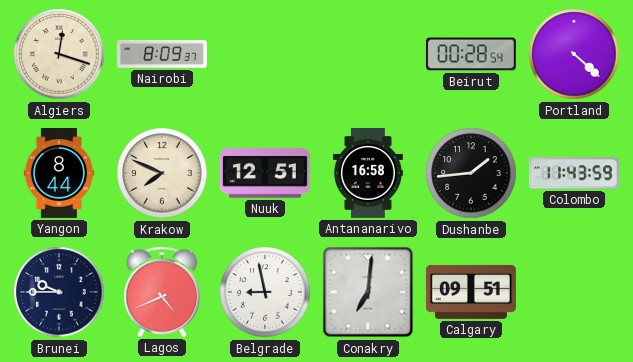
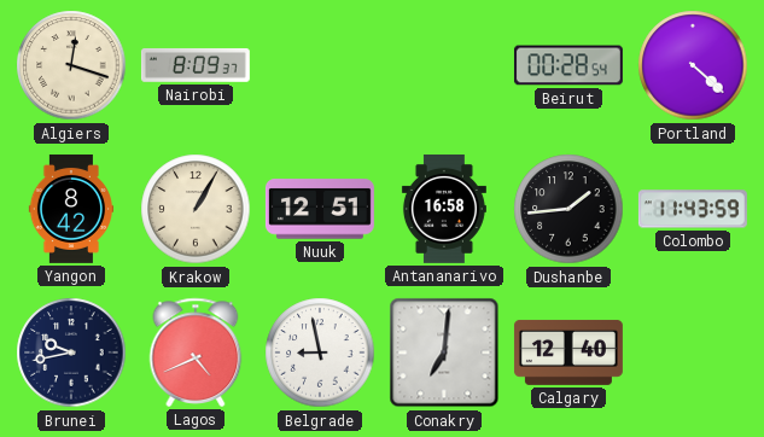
Yangon: 8:44 -> 8:42 (70, 209)
Krakow: 7:49 -> 1:05 (196, 209)
Brunei: 9:45 -> 9:43 (71, 352)
Calgary: 09:51 -> 12:40 (568, 352)
